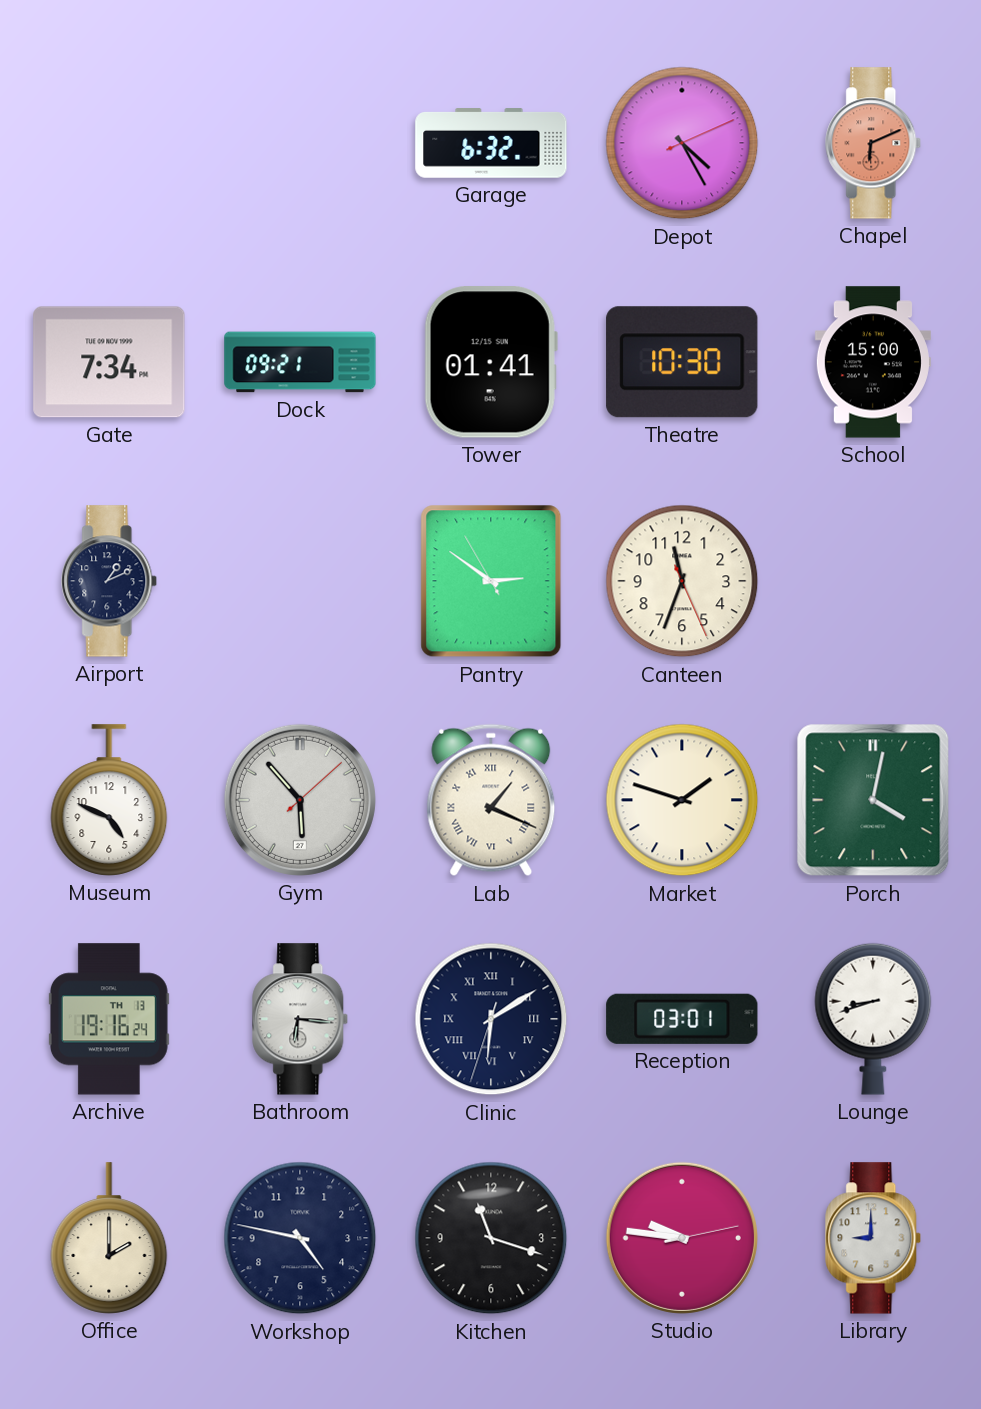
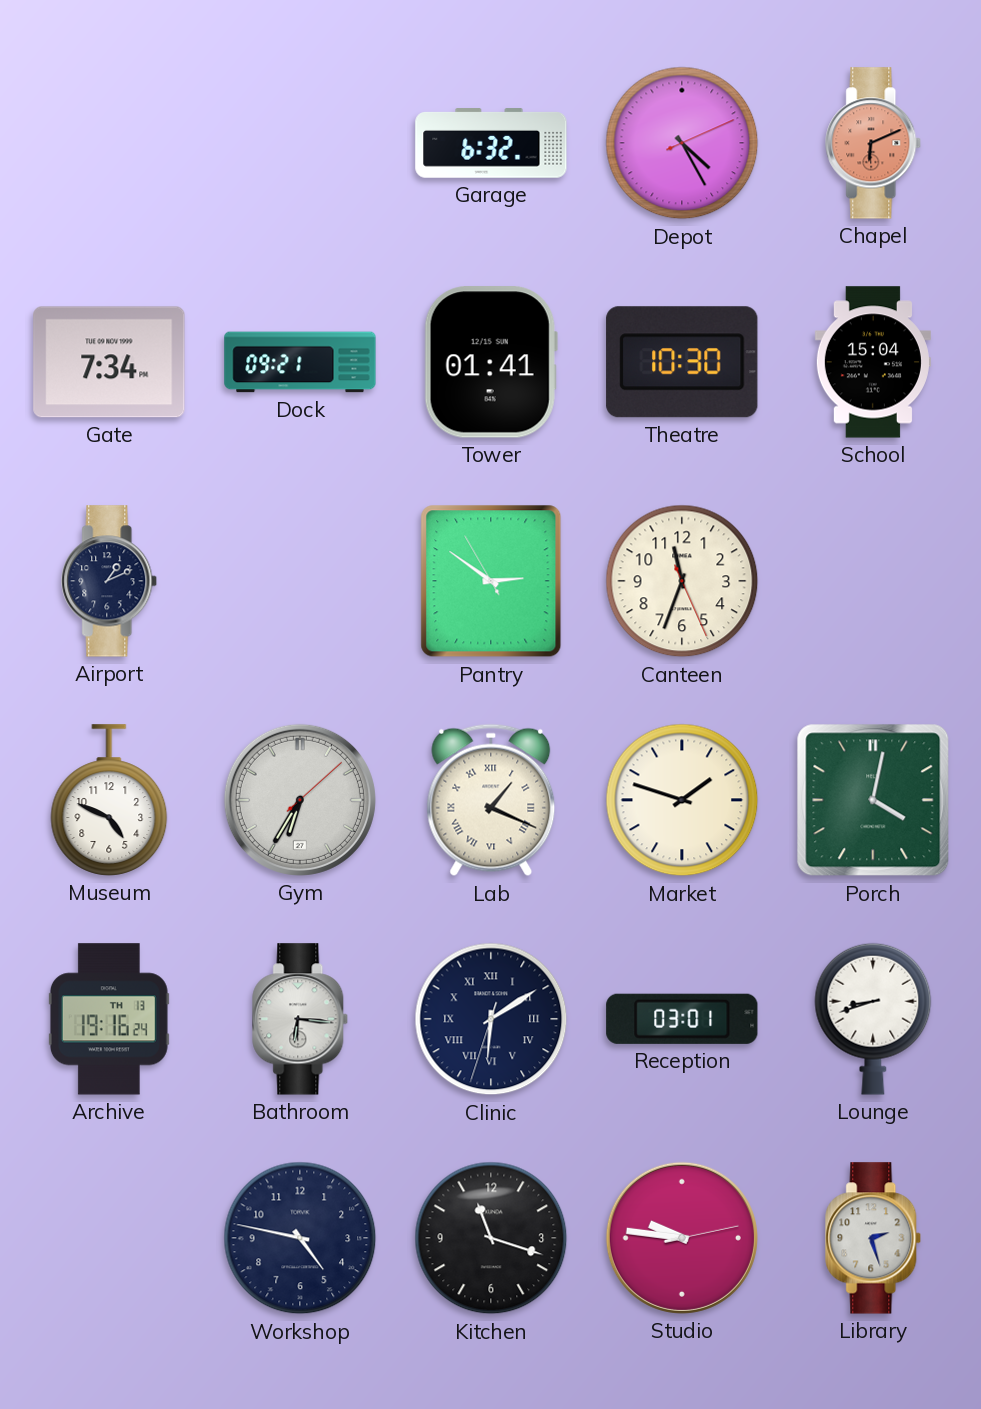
School: 15:00 -> 15:04 (873, 362)
Gym: 5:53 -> 6:35 (300, 800)
Office: 2:00 -> none (109, 1238)
Library: 9:00 -> 2:27 (874, 1238)
